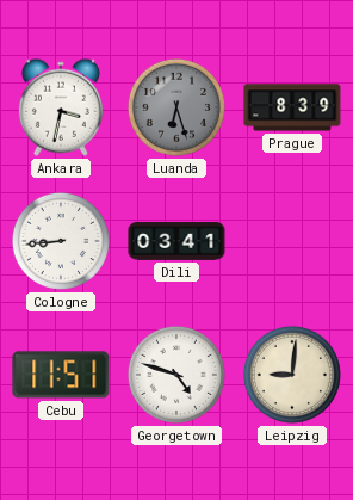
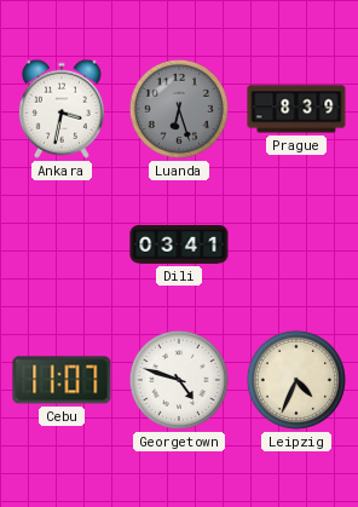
Cologne: 8:44 -> none (61, 241)
Cebu: 11:51 -> 11:07 (62, 380)
Leipzig: 9:01 -> 4:34 (296, 380)
